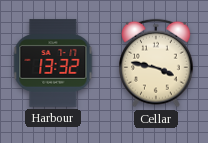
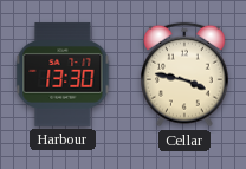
Harbour: 13:32 -> 13:30 (63, 74)
